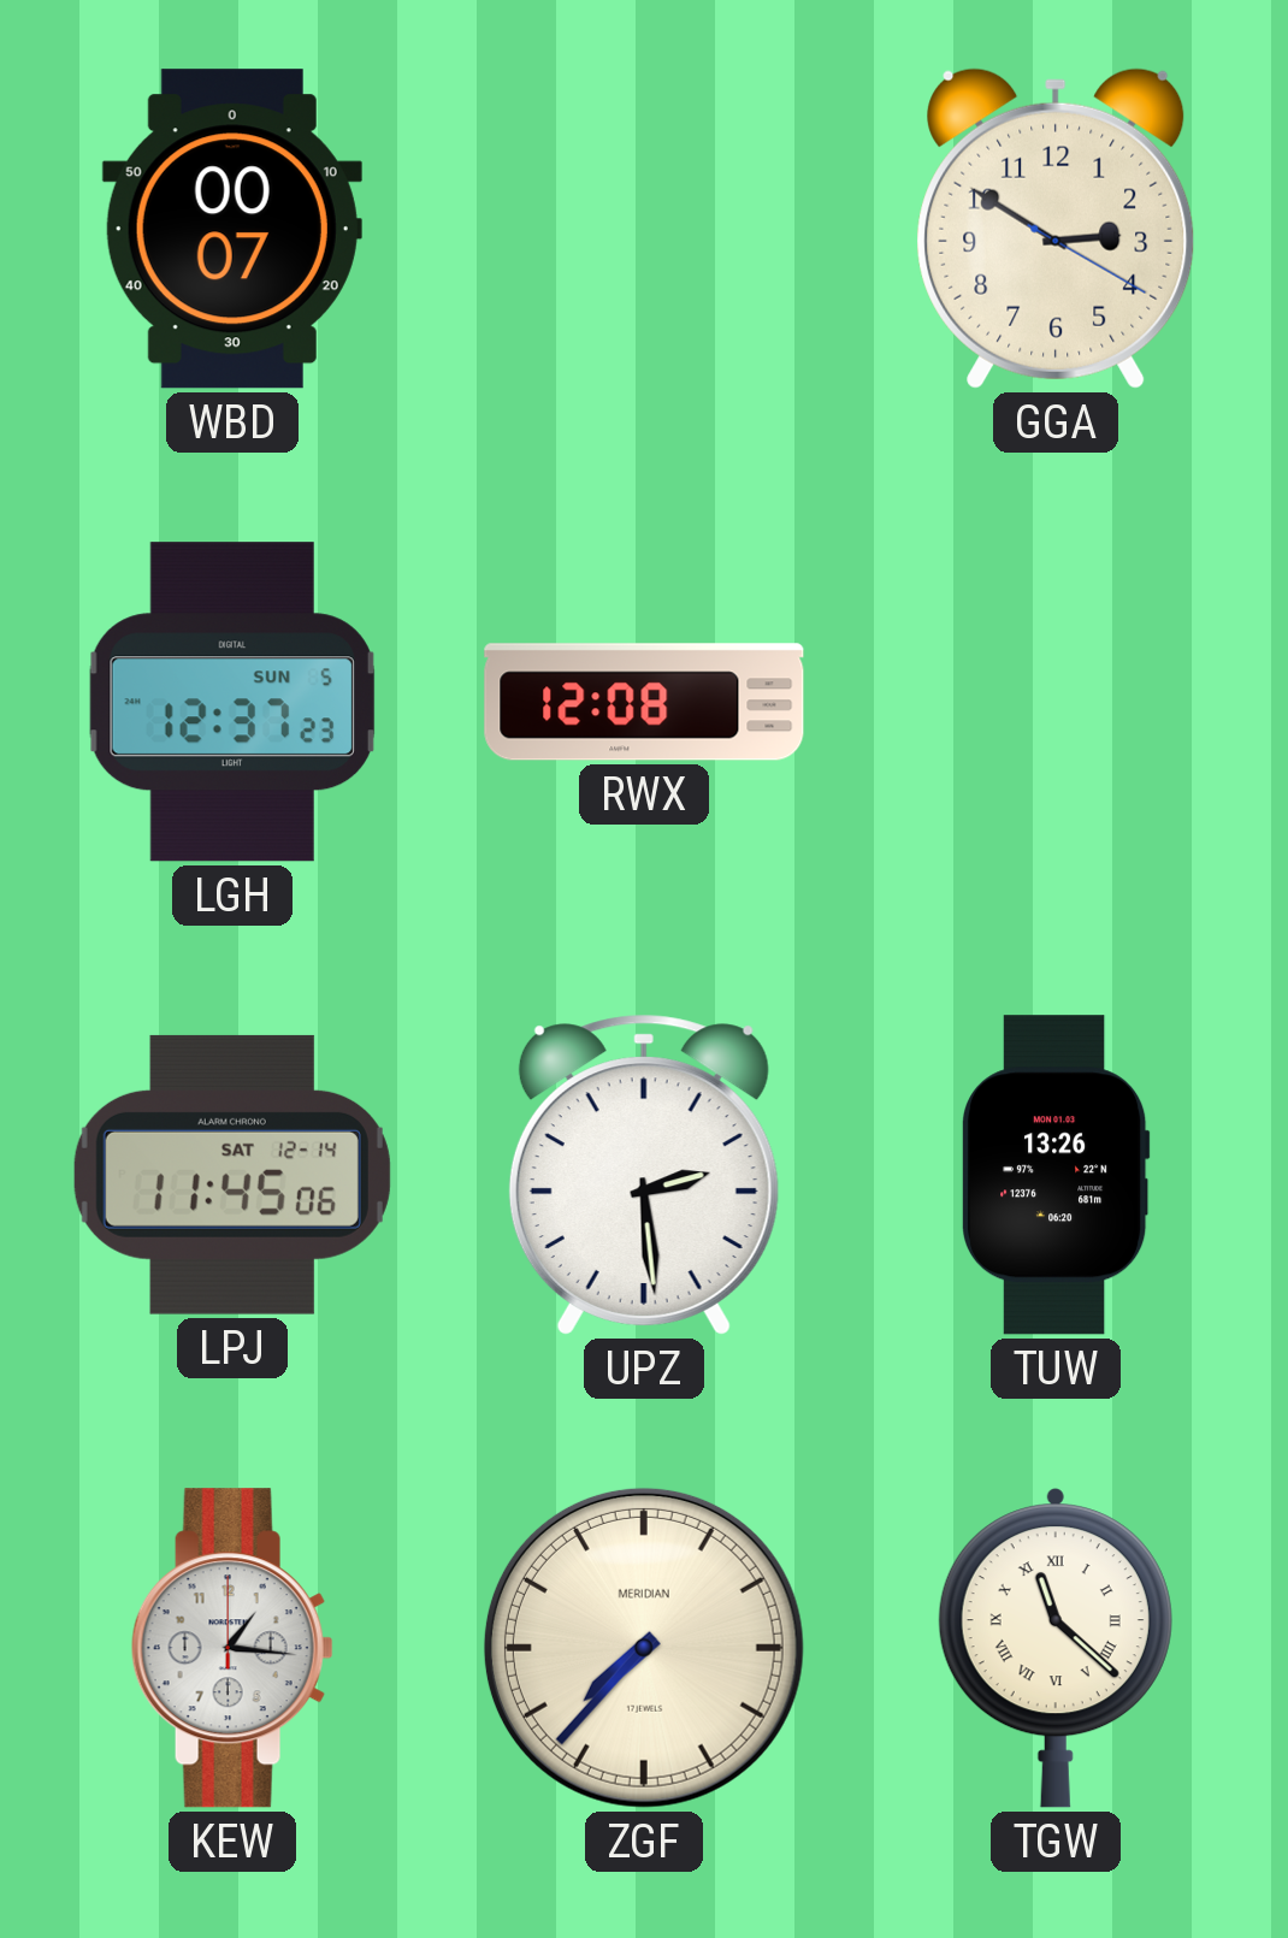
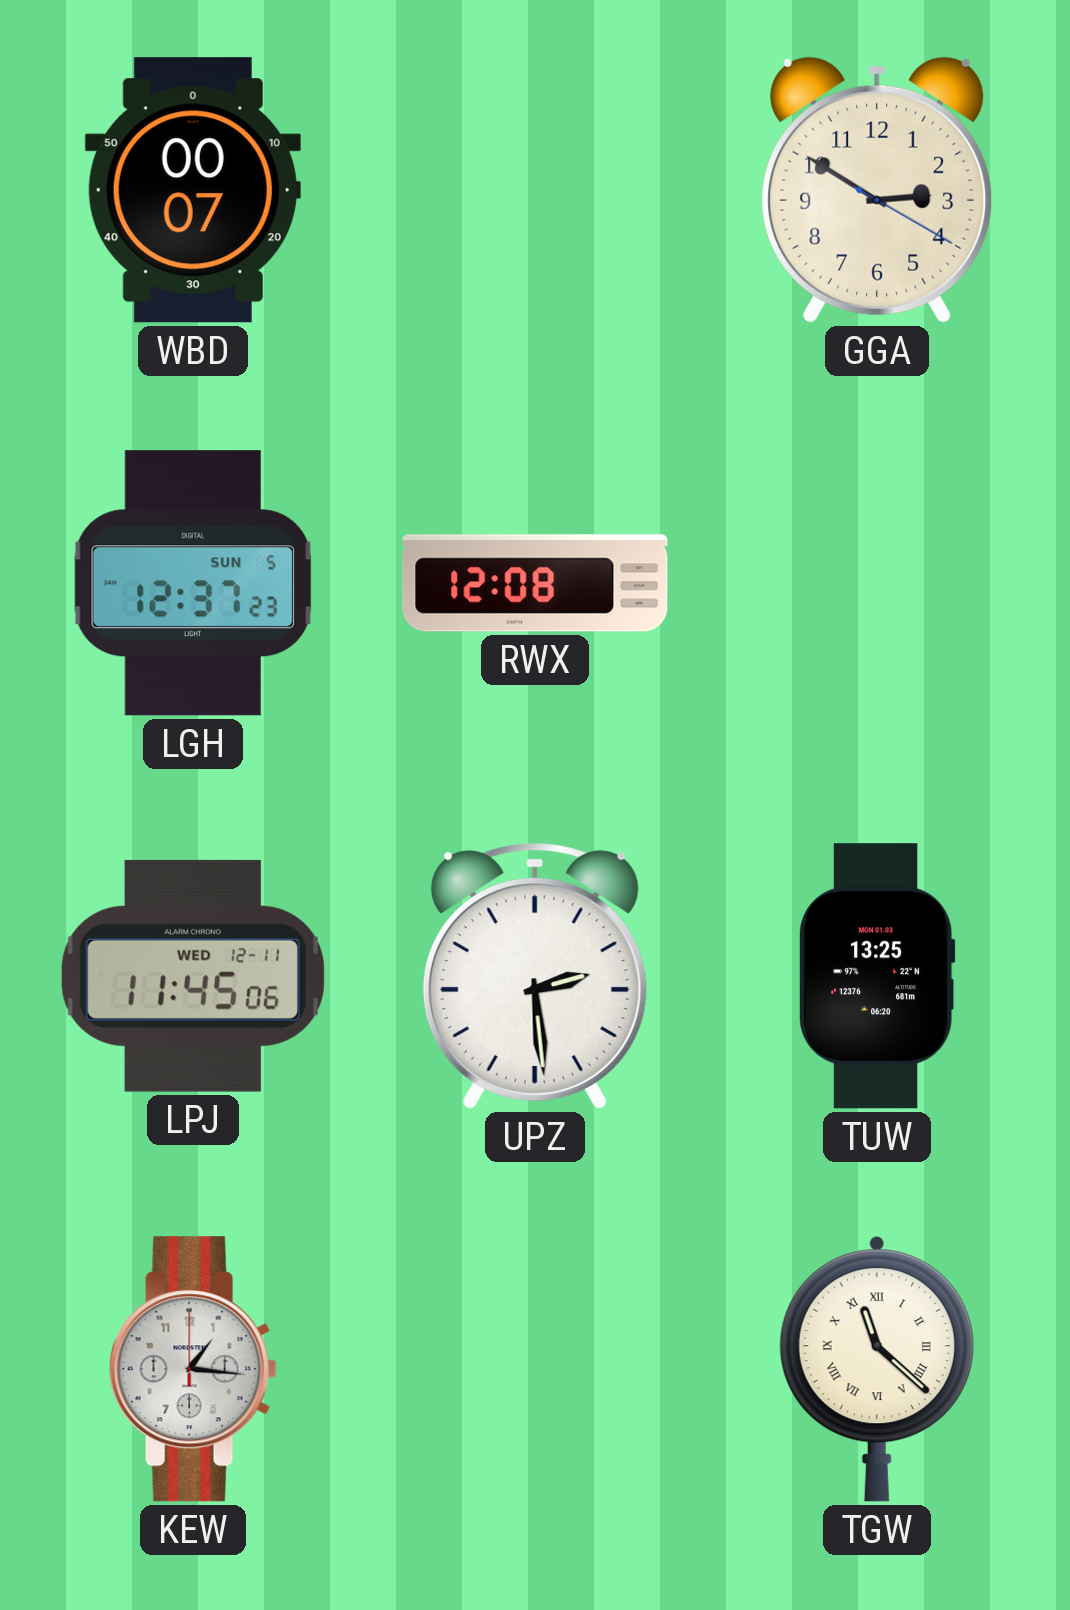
LPJ date: SAT 12-14 -> WED 12-11 (193, 976)
TUW: 13:26 -> 13:25 (877, 976)
ZGF: 7:37 -> none (644, 1648)
